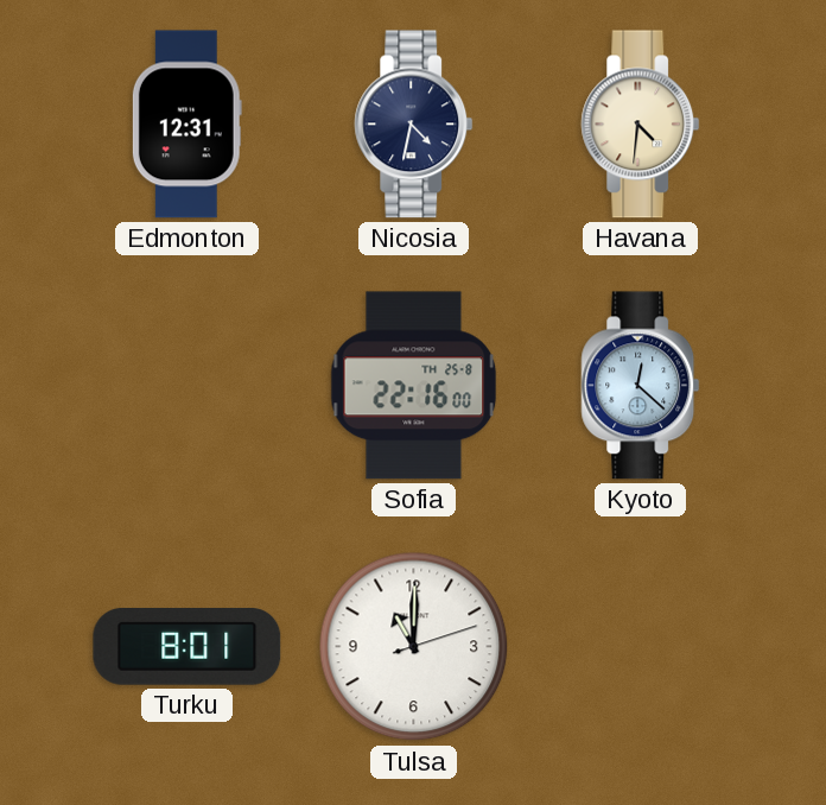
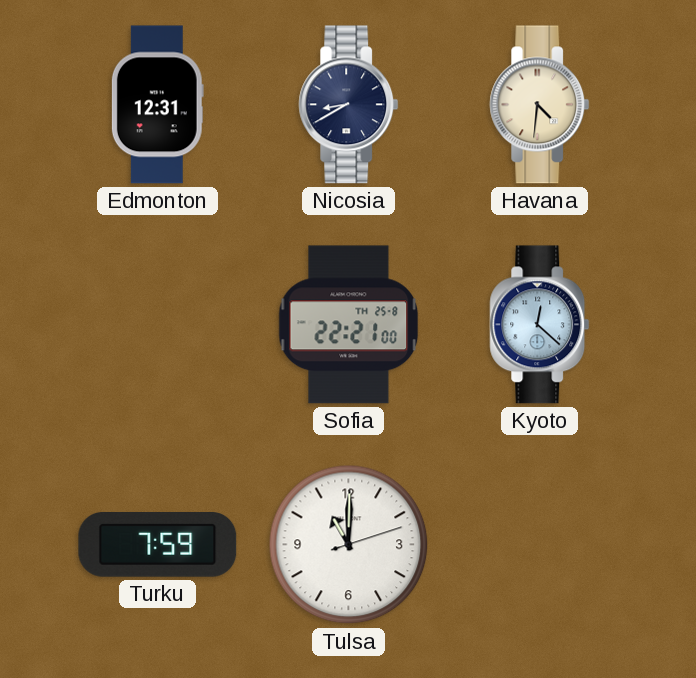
Nicosia: 4:32 -> 8:40 (349, 105)
Sofia: 22:16 -> 22:21 (349, 325)
Turku: 8:01 -> 7:59 (158, 545)
